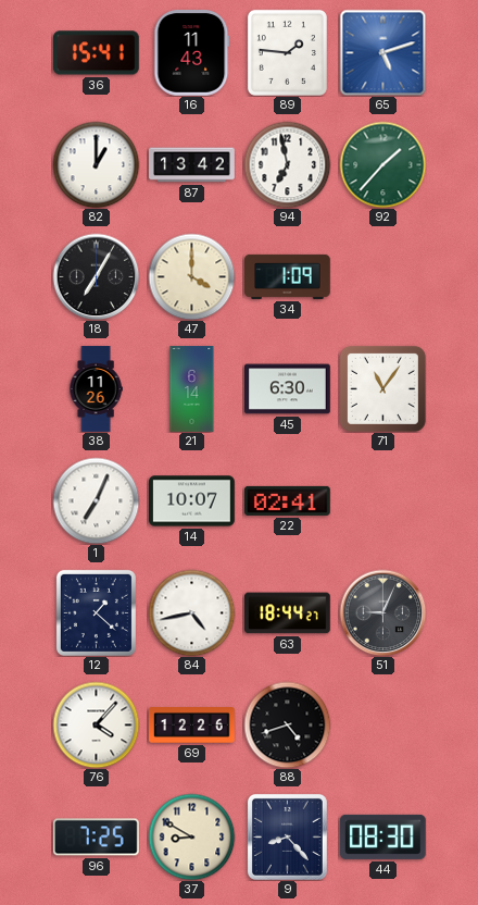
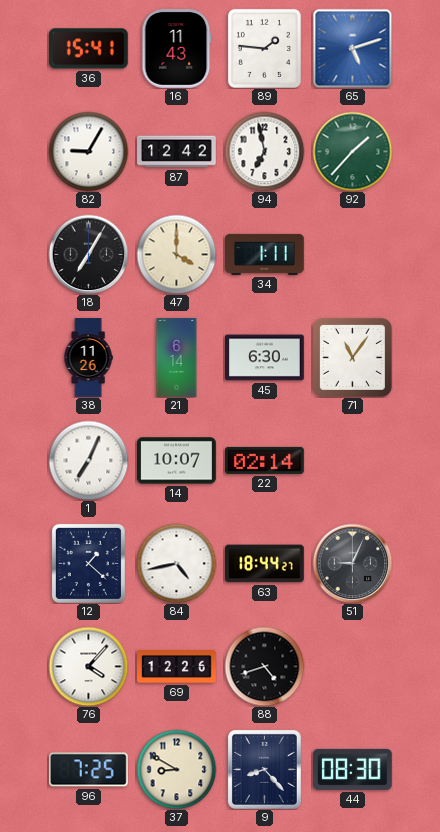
82: 1:00 -> 9:05 (88, 151)
87: 13:42 -> 12:42 (177, 152)
34: 1:09 -> 1:11 (265, 254)
22: 02:41 -> 02:14 (265, 460)
